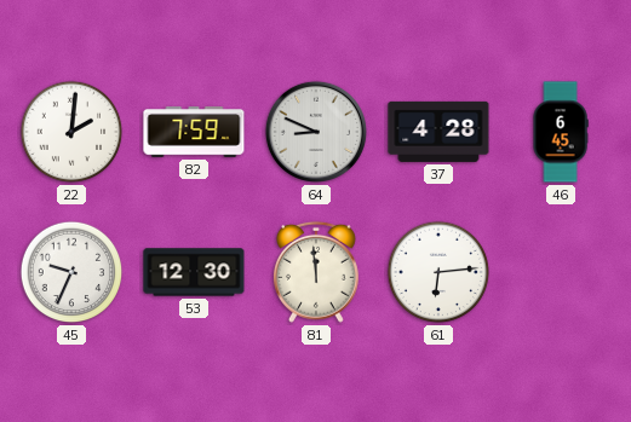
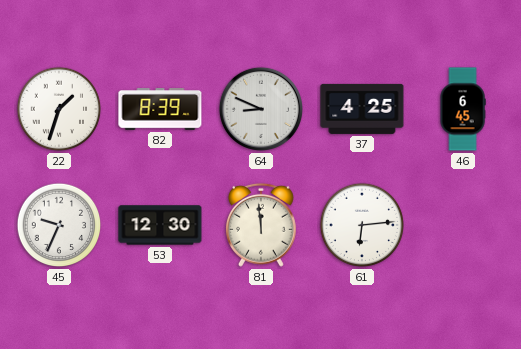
22: 2:01 -> 1:33 (59, 109)
82: 7:59 -> 8:39 (160, 109)
37: 4:28 -> 4:25 (362, 109)
